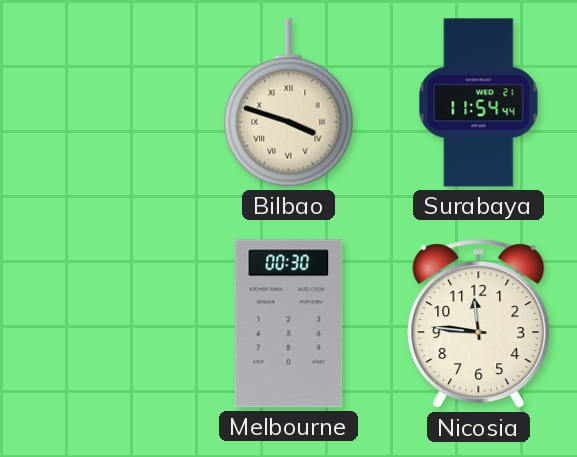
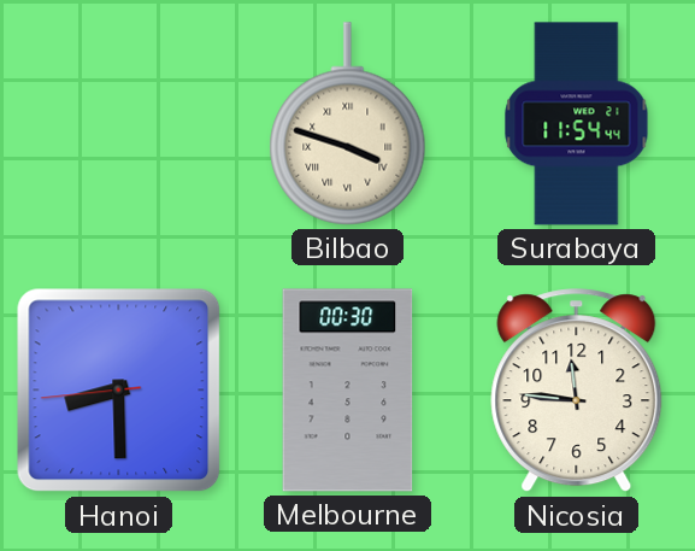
Hanoi: none -> 8:29 (119, 391)
